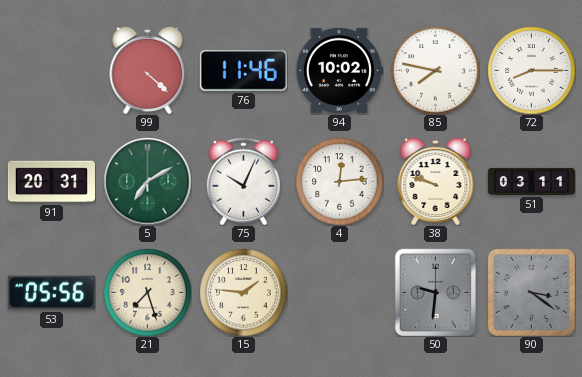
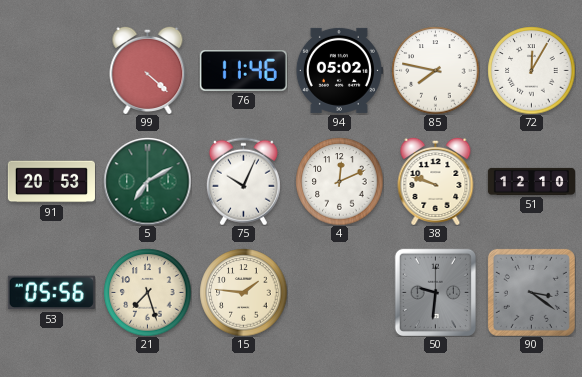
94: 10:02 -> 05:02 (339, 70)
72: 8:15 -> 12:05 (531, 70)
91: 20:31 -> 20:53 (51, 182)
4: 12:14 -> 12:11 (339, 181)
51: 03:11 -> 12:10 (531, 181)
